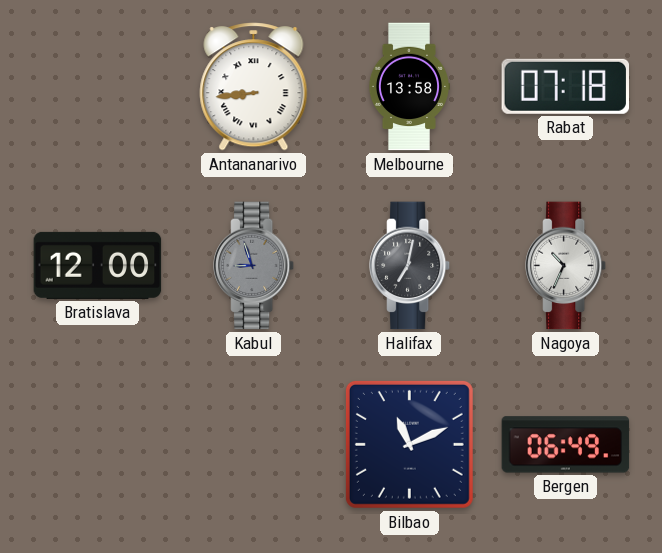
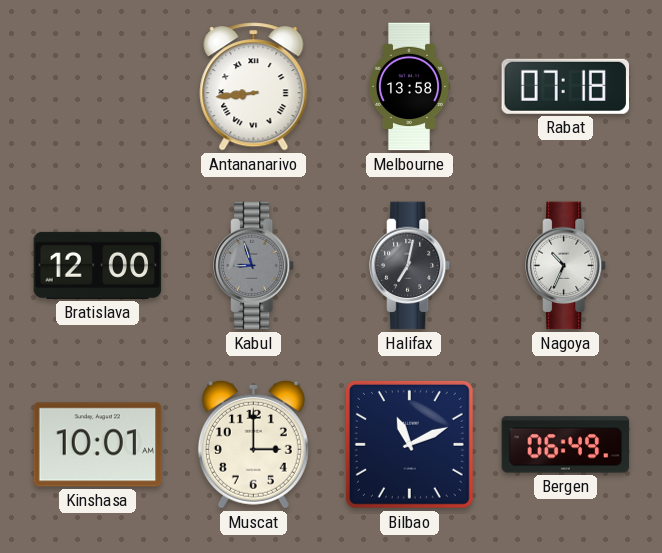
Kinshasa: none -> 10:01 (98, 445)
Muscat: none -> 3:00 (253, 444)
